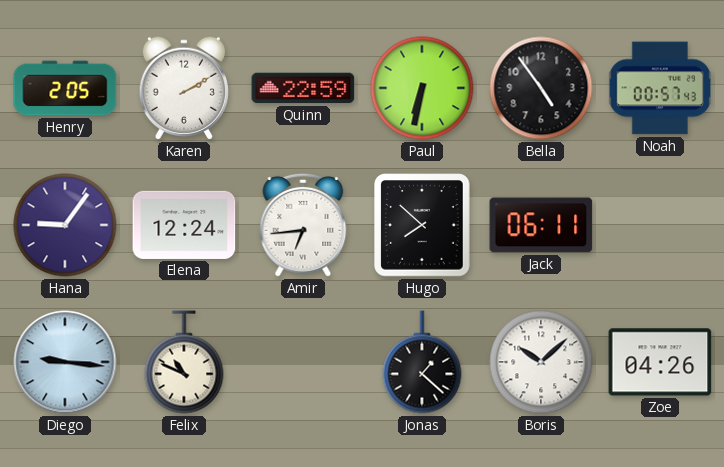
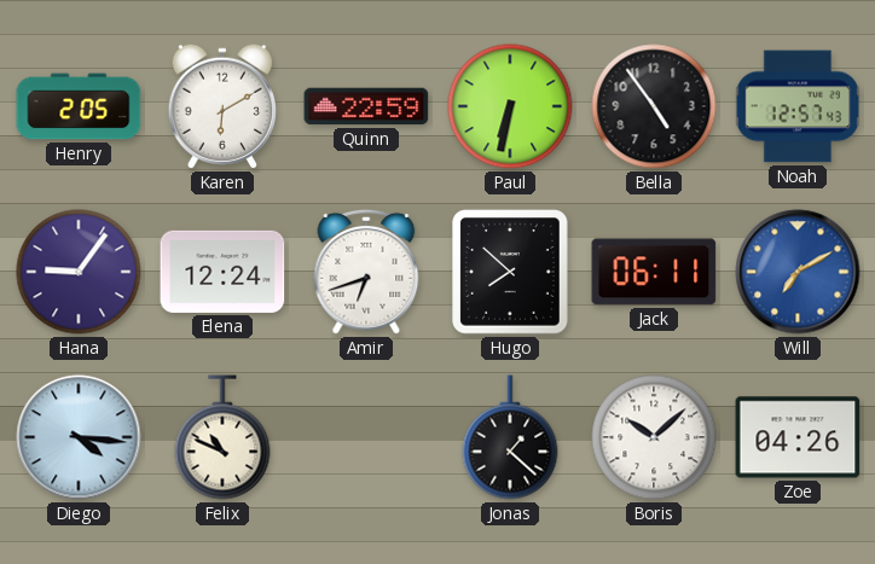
Karen: 2:10 -> 6:10 (222, 106)
Noah: 00:57 -> 12:57 (798, 106)
Amir: 6:44 -> 6:42 (366, 272)
Will: none -> 7:10 (798, 272)
Diego: 9:16 -> 4:16 (79, 437)
